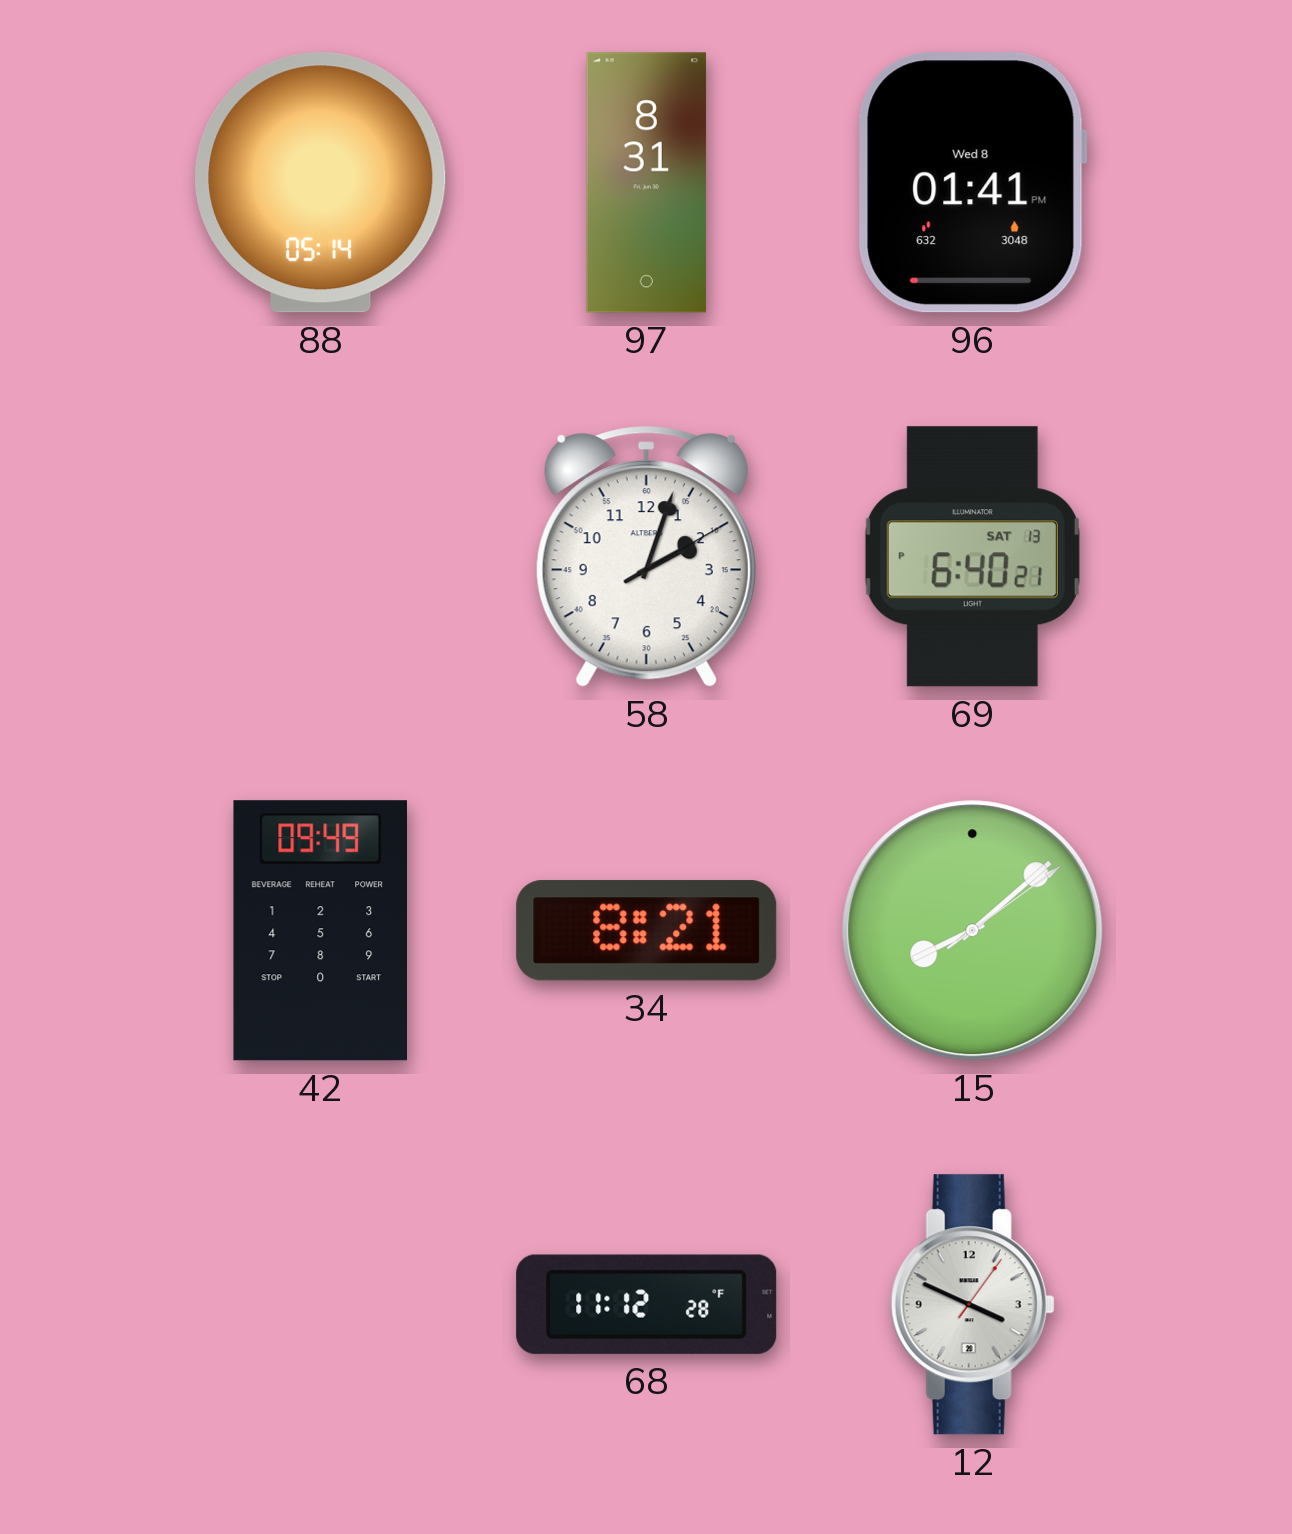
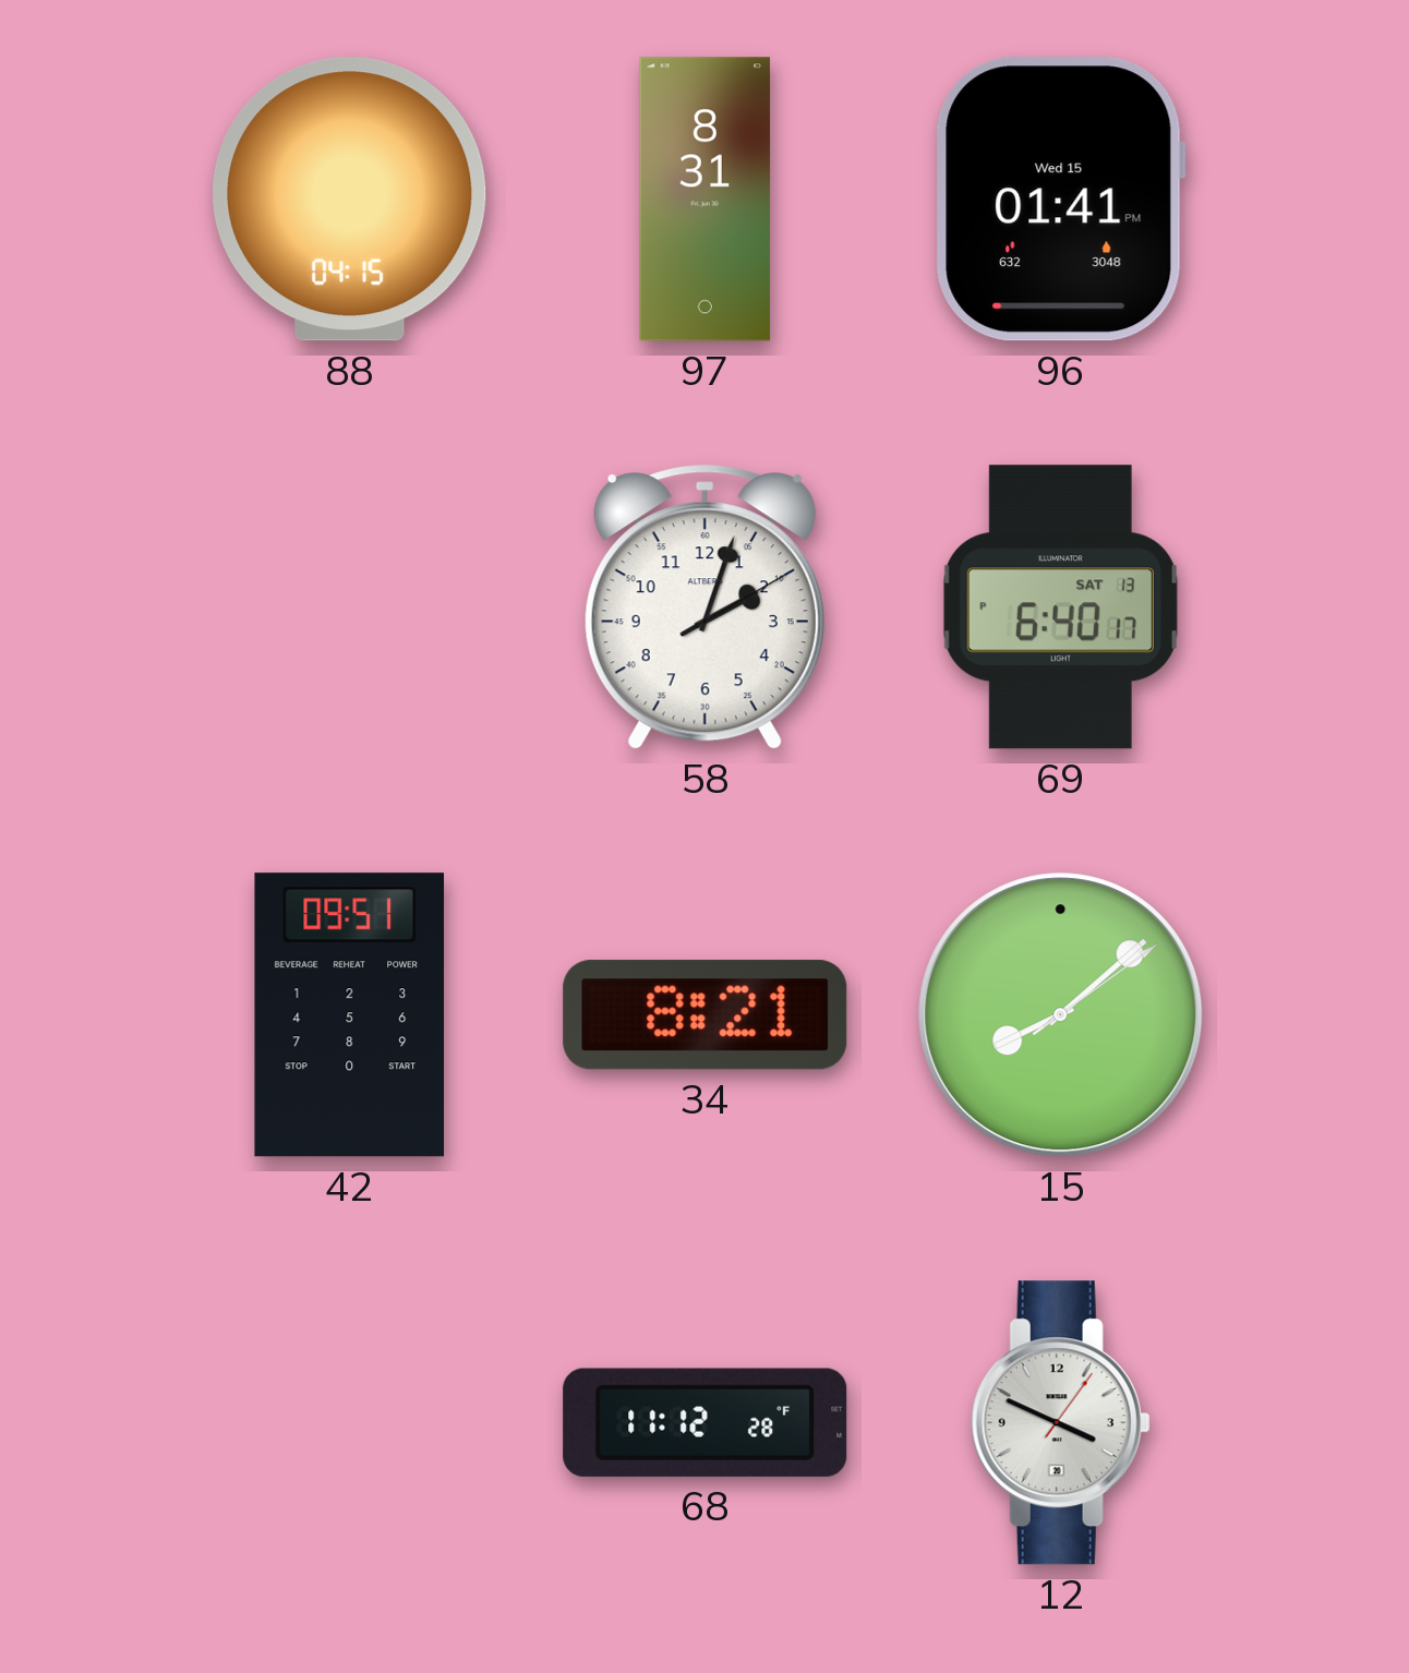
88: 05:14 -> 04:15 (350, 200)
96 date: Wed 8 -> Wed 15 (1060, 200)
69: 6:40:21 PM -> 6:40:17 PM (1060, 607)
42: 09:49 -> 09:51 (349, 1015)
